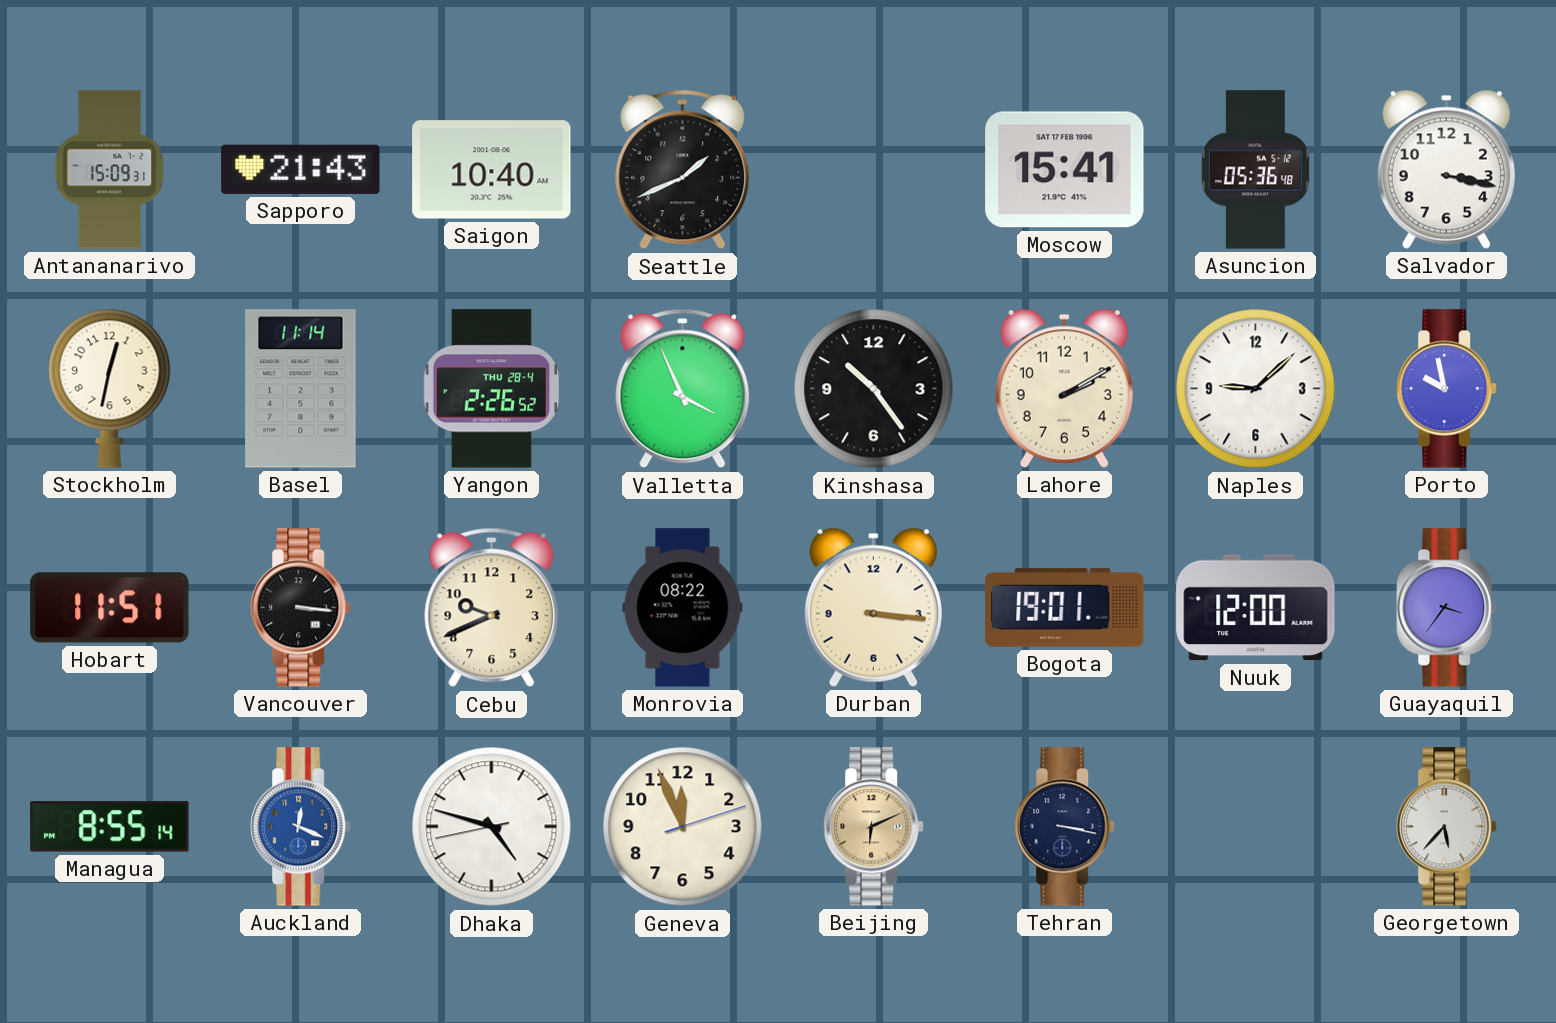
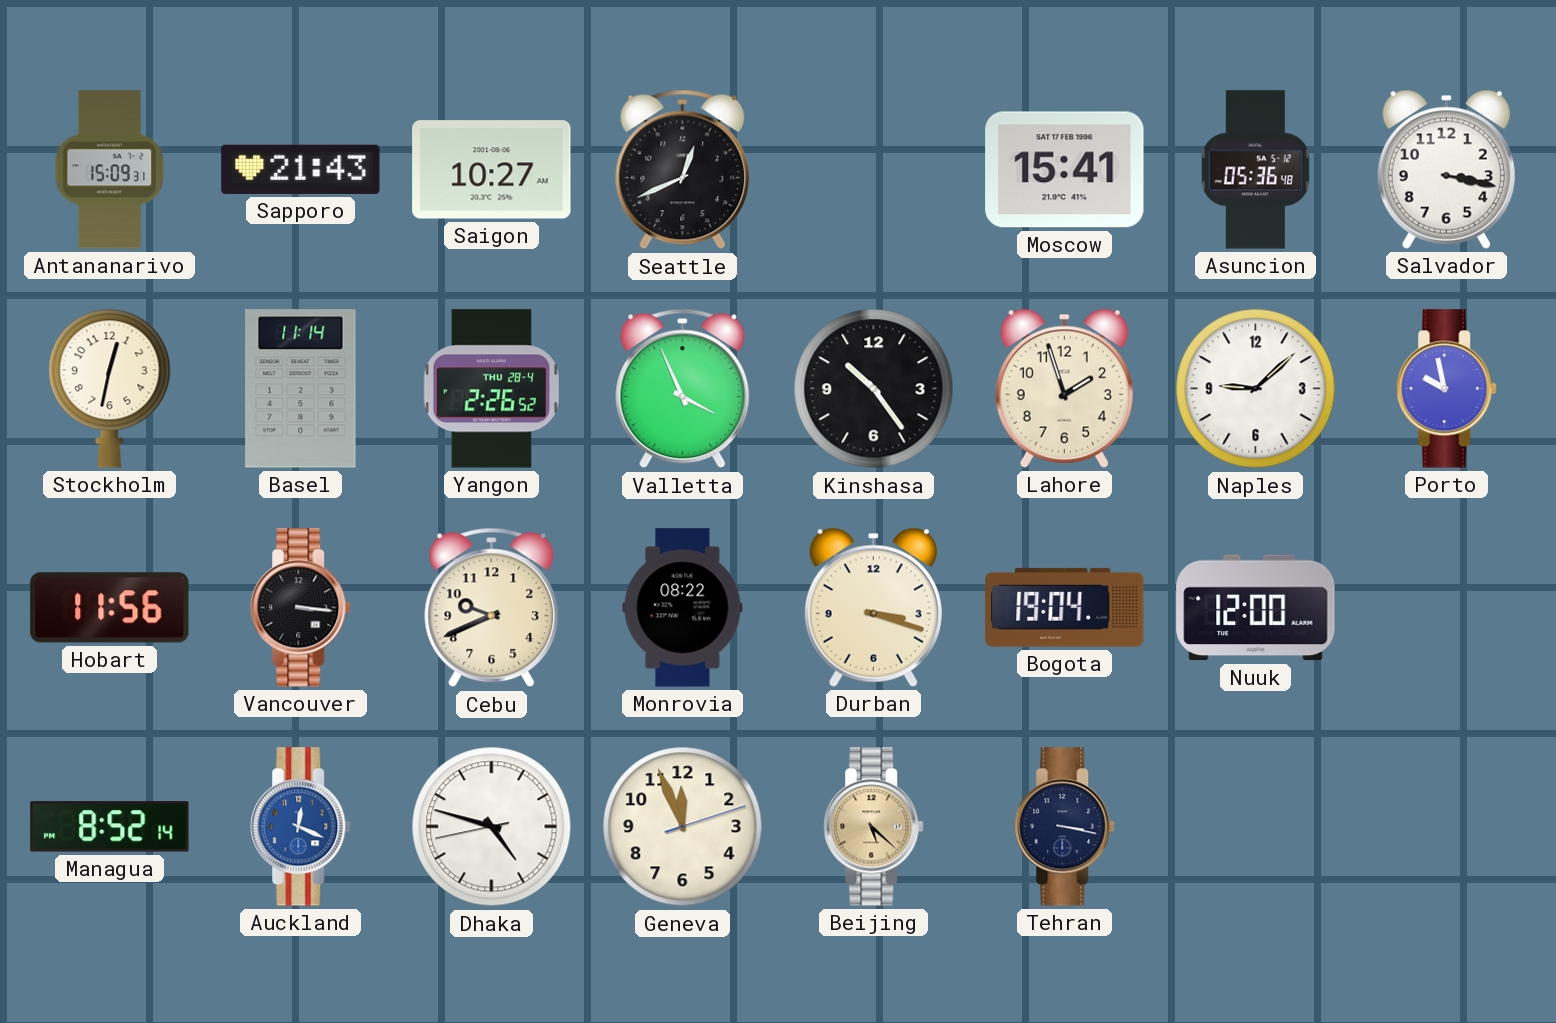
Saigon: 10:40 -> 10:27 (492, 170)
Seattle: 1:41 -> 12:41 (683, 170)
Lahore: 2:10 -> 1:57 (1064, 388)
Hobart: 11:51 -> 11:56 (110, 608)
Durban: 3:16 -> 3:18 (873, 607)
Bogota: 19:01 -> 19:04 (1065, 607)
Guayaquil: 3:36 -> none (1447, 608)
Managua: 8:55 -> 8:52 (110, 827)
Beijing: 6:11 -> 5:22 (874, 827)
Georgetown: 5:37 -> none (1447, 827)
